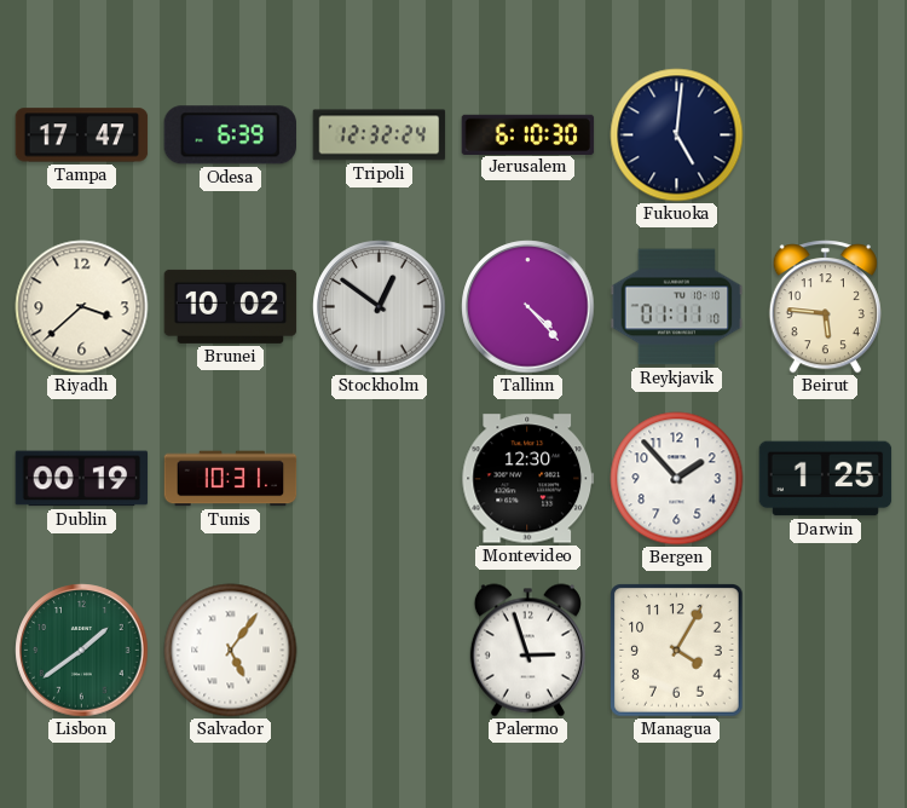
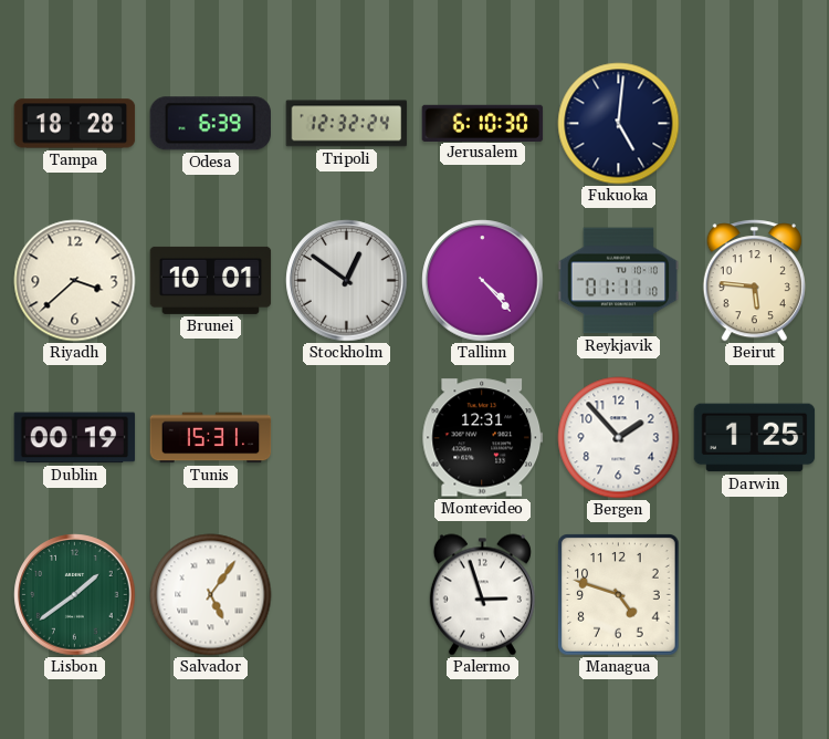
Tampa: 17:47 -> 18:28 (75, 124)
Brunei: 10:02 -> 10:01 (211, 280)
Tunis: 10:31 -> 15:31 (211, 438)
Montevideo: 12:30 -> 12:31 (483, 438)
Managua: 4:05 -> 4:48 (619, 595)
